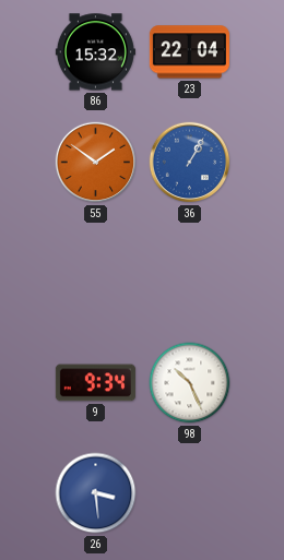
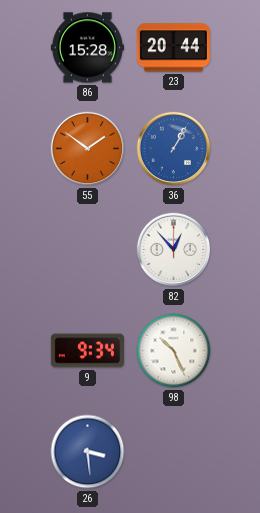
86: 15:32 -> 15:28 (87, 48)
23: 22:04 -> 20:44 (173, 48)
82: none -> 12:53 (174, 250)
